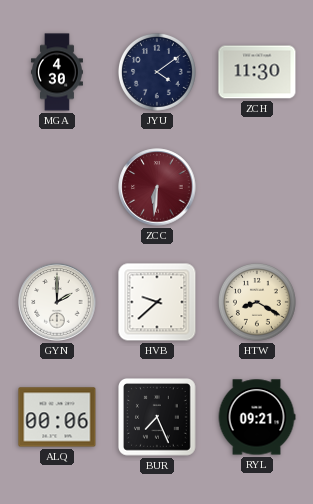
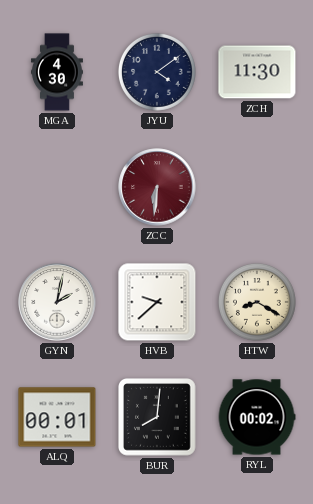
GYN: 2:00 -> 2:02 (57, 302)
ALQ: 00:06 -> 00:01 (57, 417)
BUR: 7:26 -> 8:01 (158, 418)
RYL: 09:21 -> 00:02 (257, 417)
